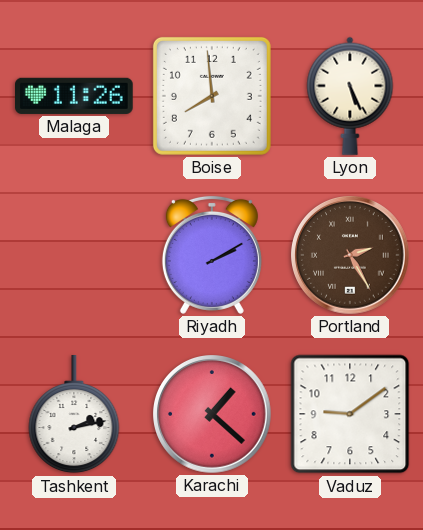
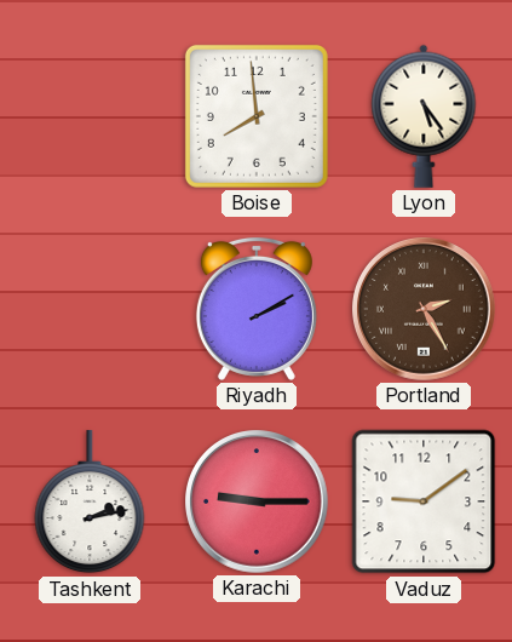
Malaga: 11:26 -> none (75, 96)
Lyon: 5:26 -> 5:24 (424, 116)
Karachi: 1:22 -> 9:15 (258, 503)
